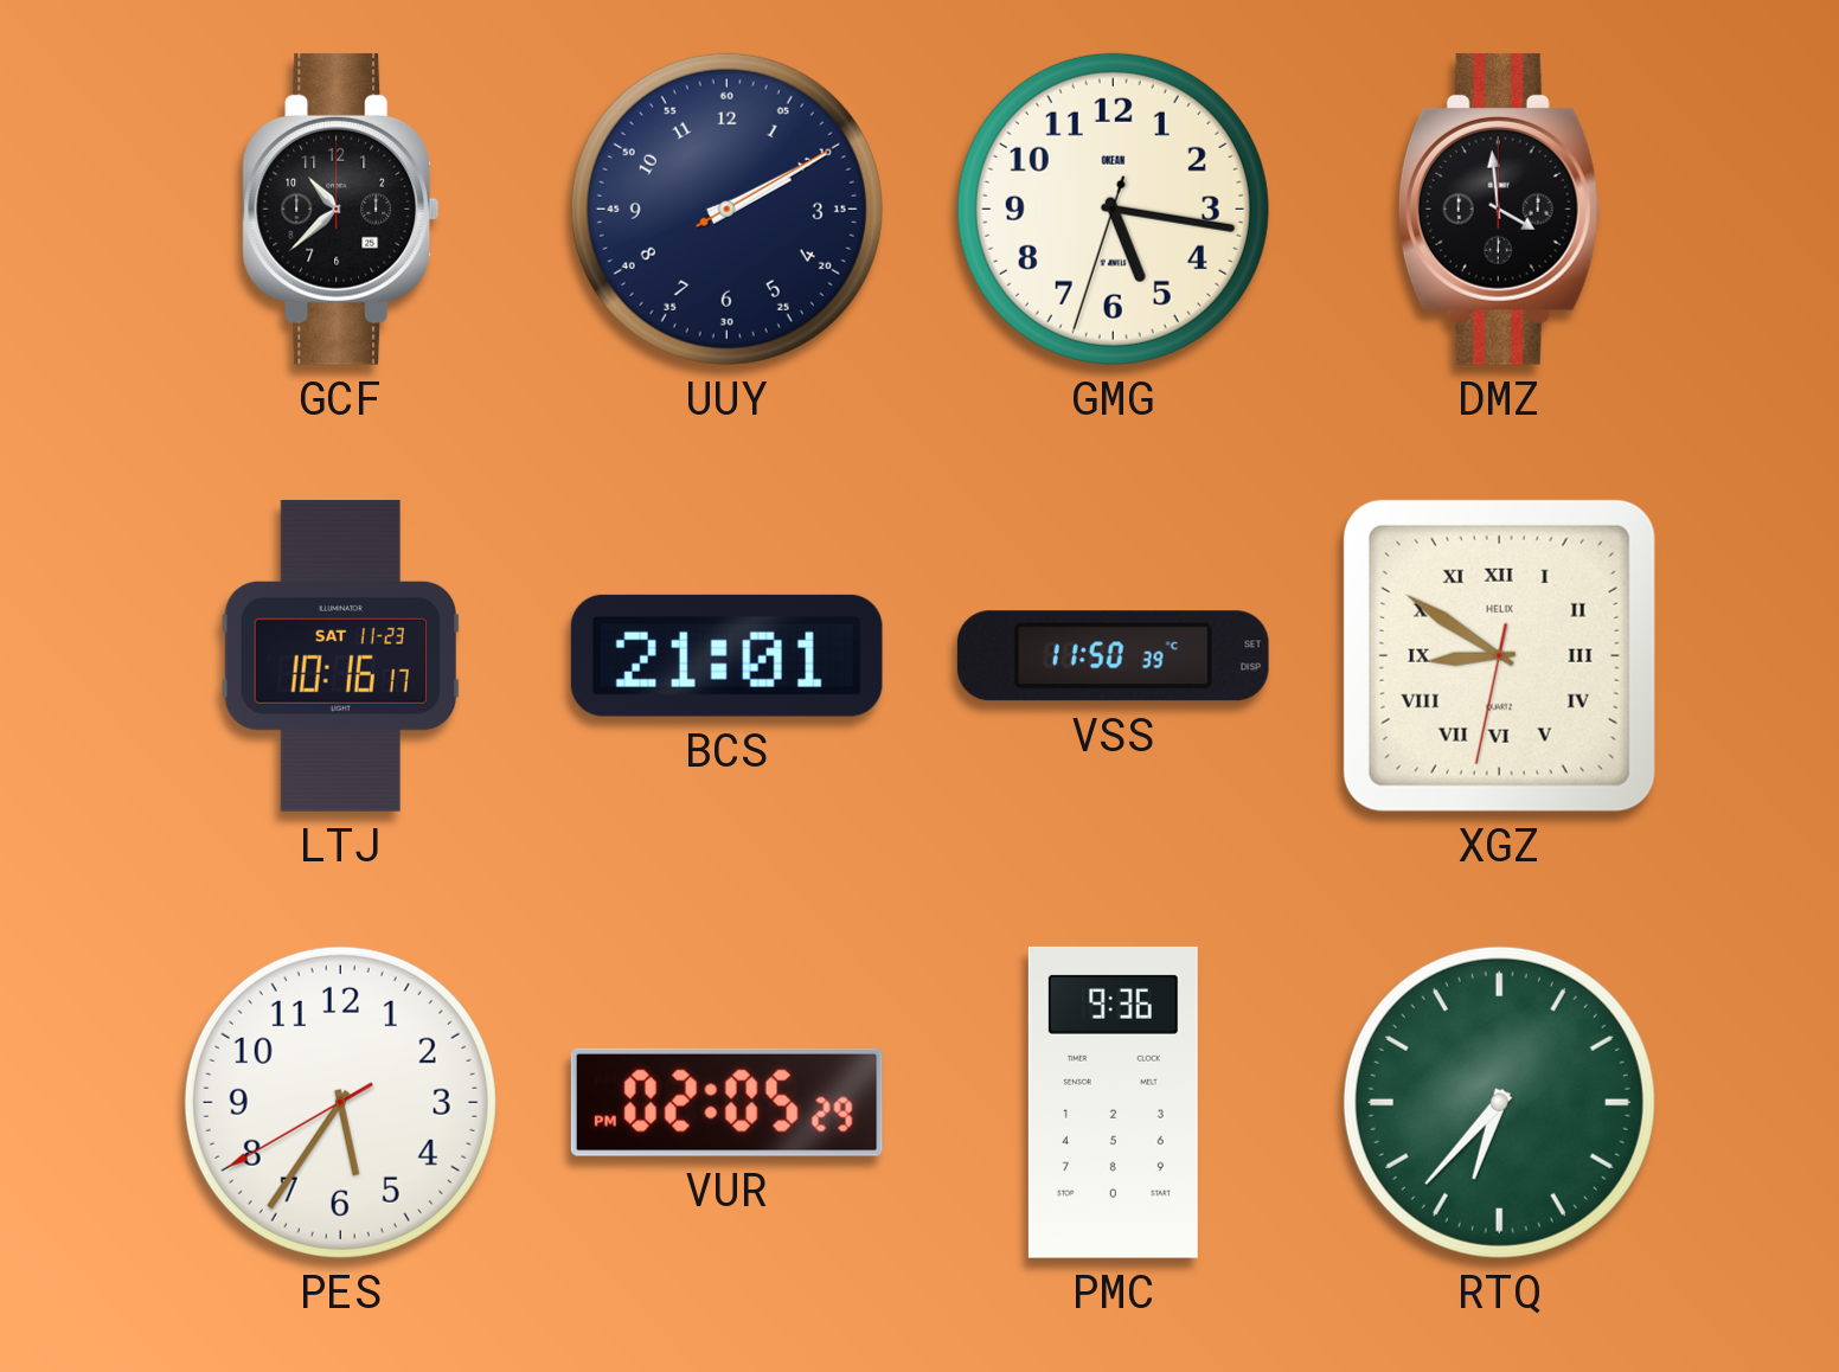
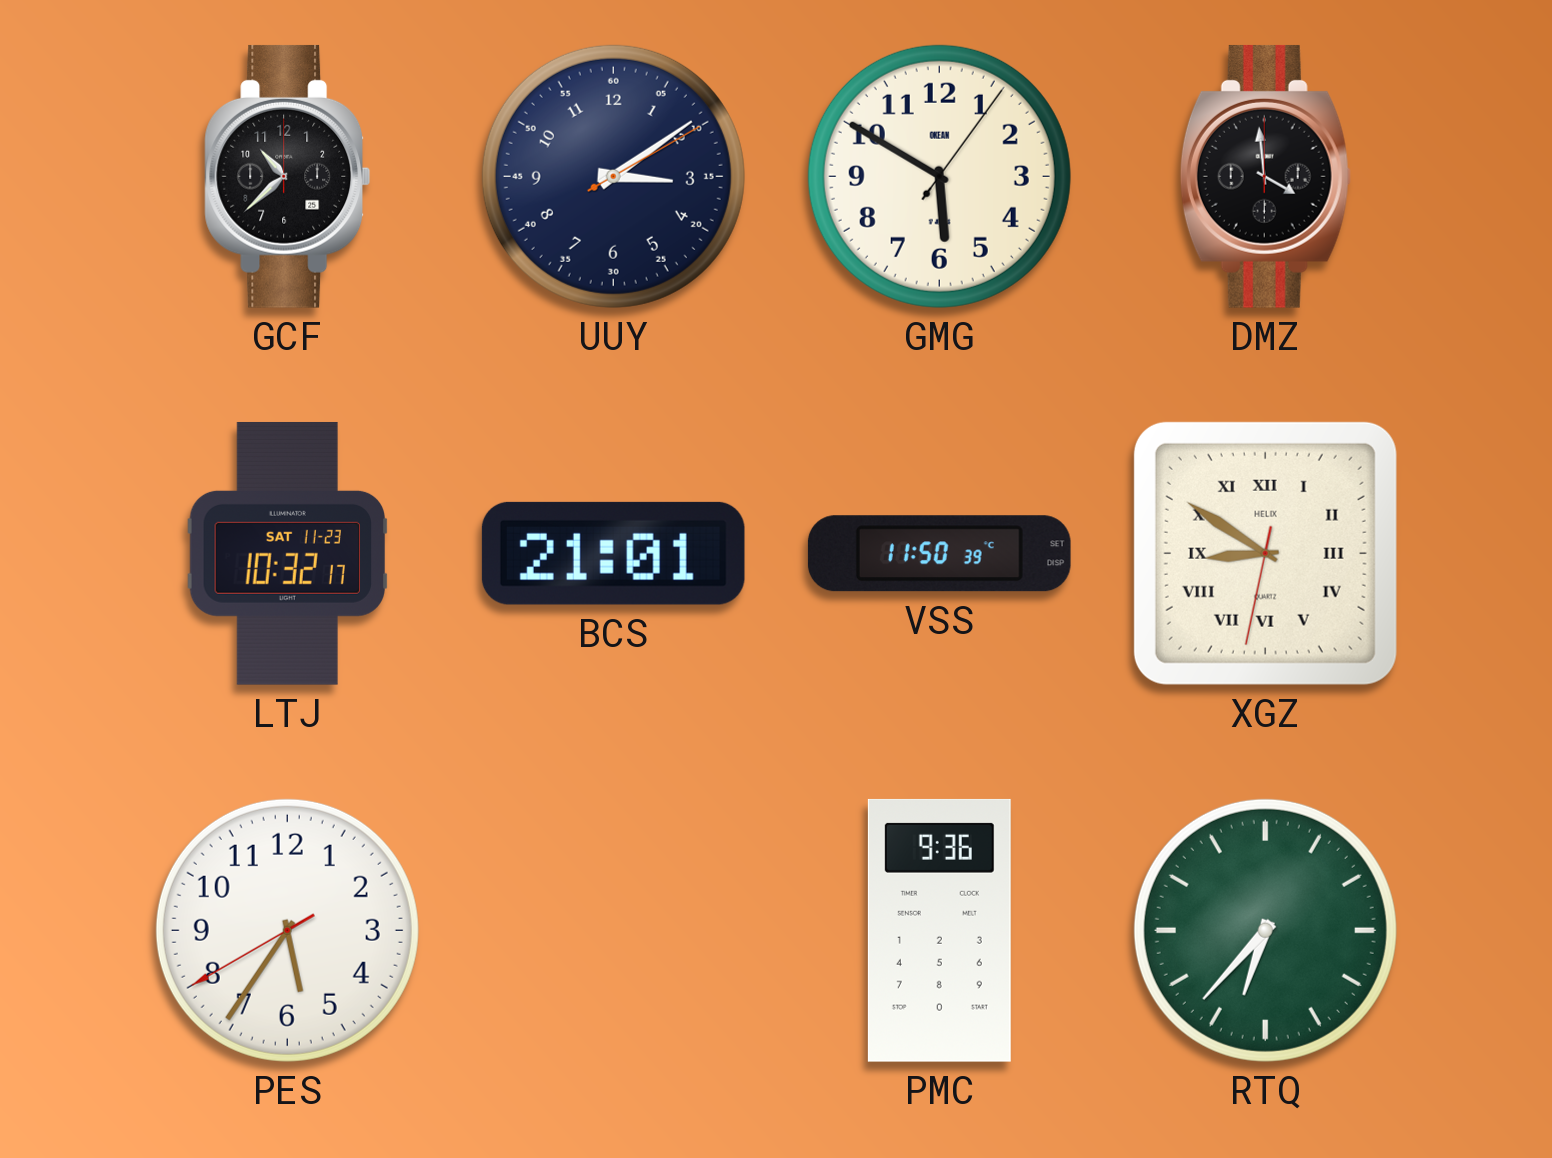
UUY: 2:10 -> 3:09 (613, 176)
GMG: 5:16 -> 5:50 (939, 176)
LTJ: 10:16 -> 10:32 (287, 553)
VUR: 02:05 -> none (726, 1102)
